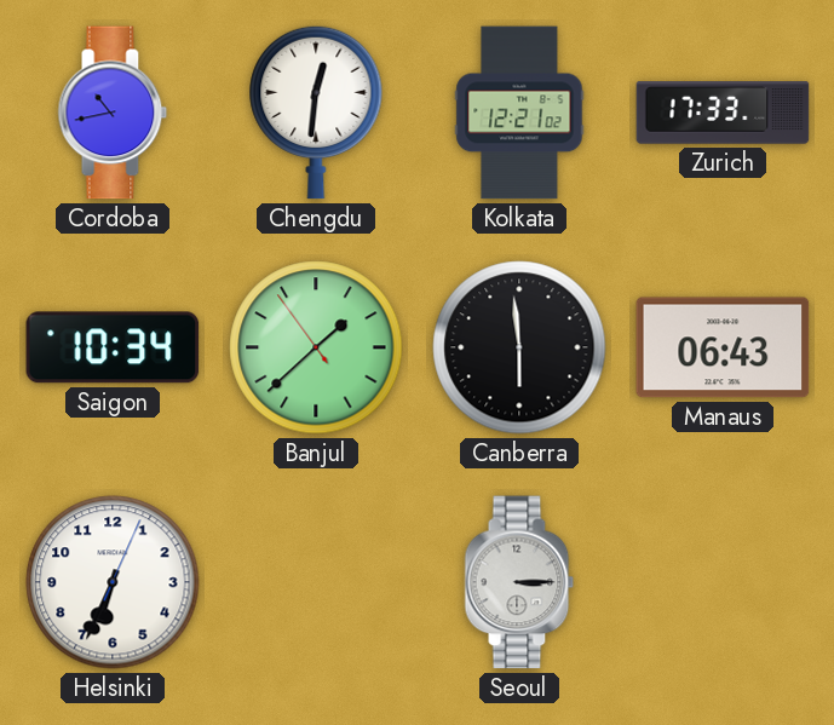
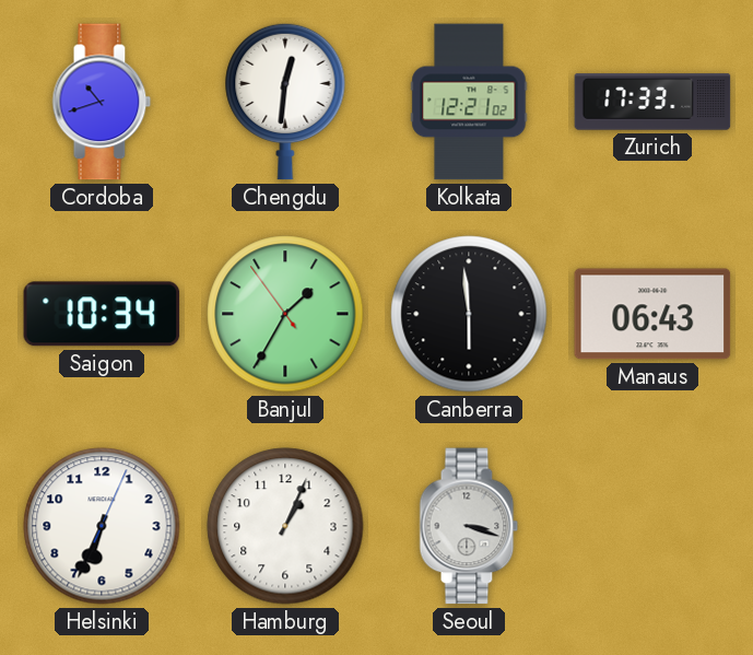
Cordoba: 10:43 -> 10:42 (102, 102)
Banjul: 1:37 -> 1:34 (285, 314)
Hamburg: none -> 1:04 (285, 526)
Seoul: 3:15 -> 3:18 (469, 526)
